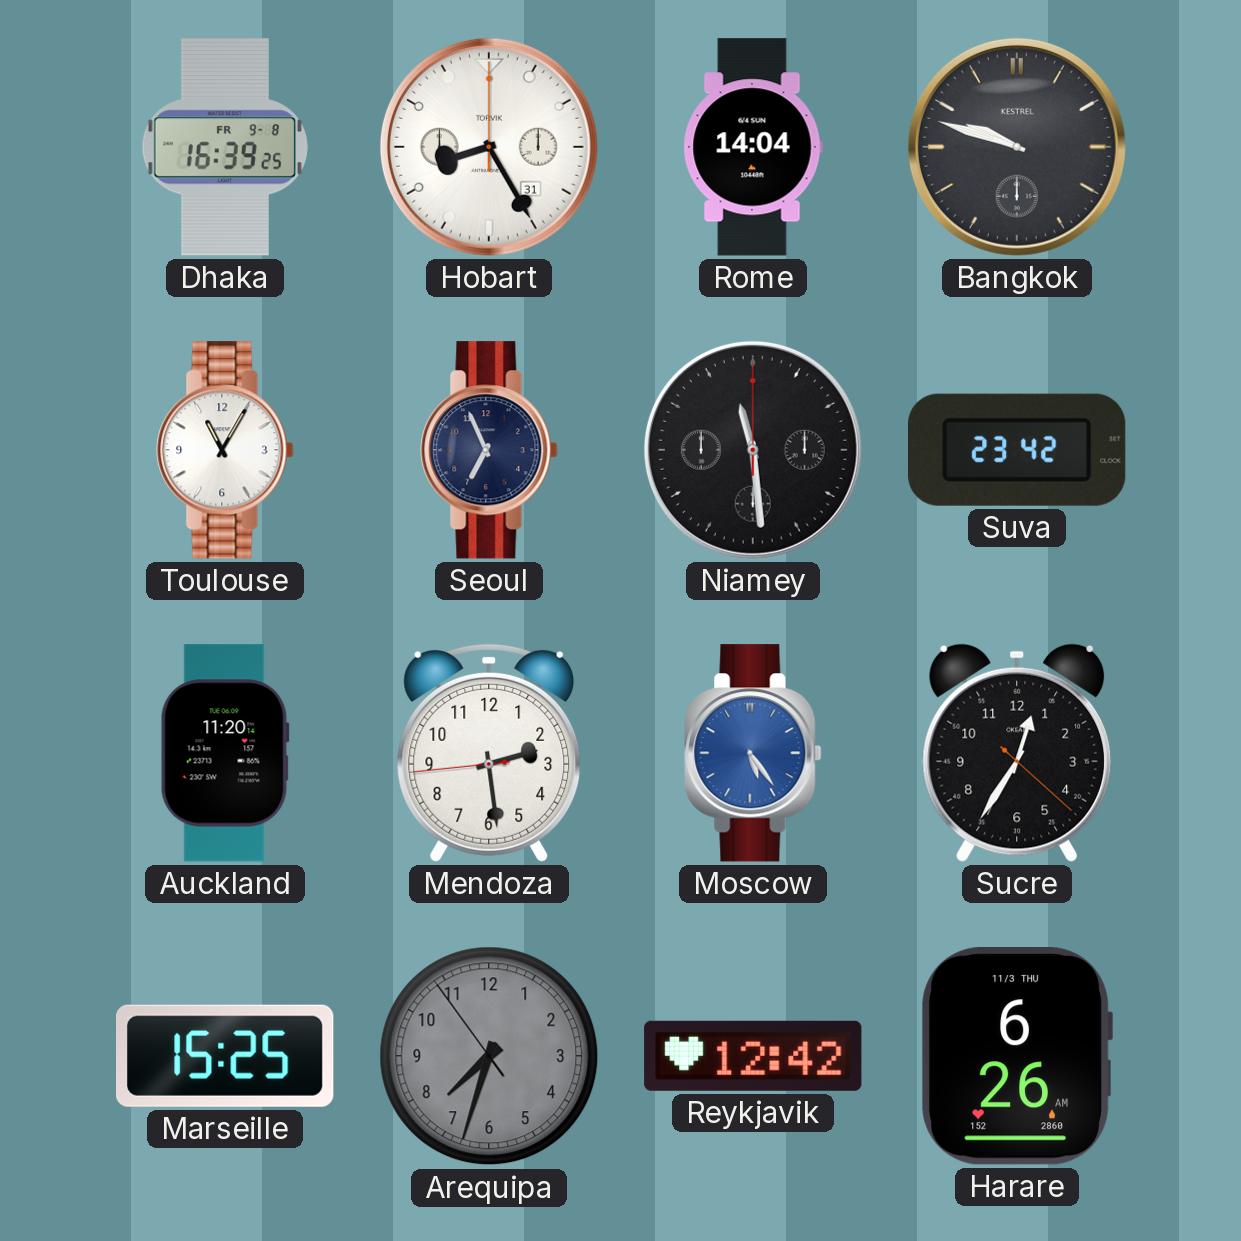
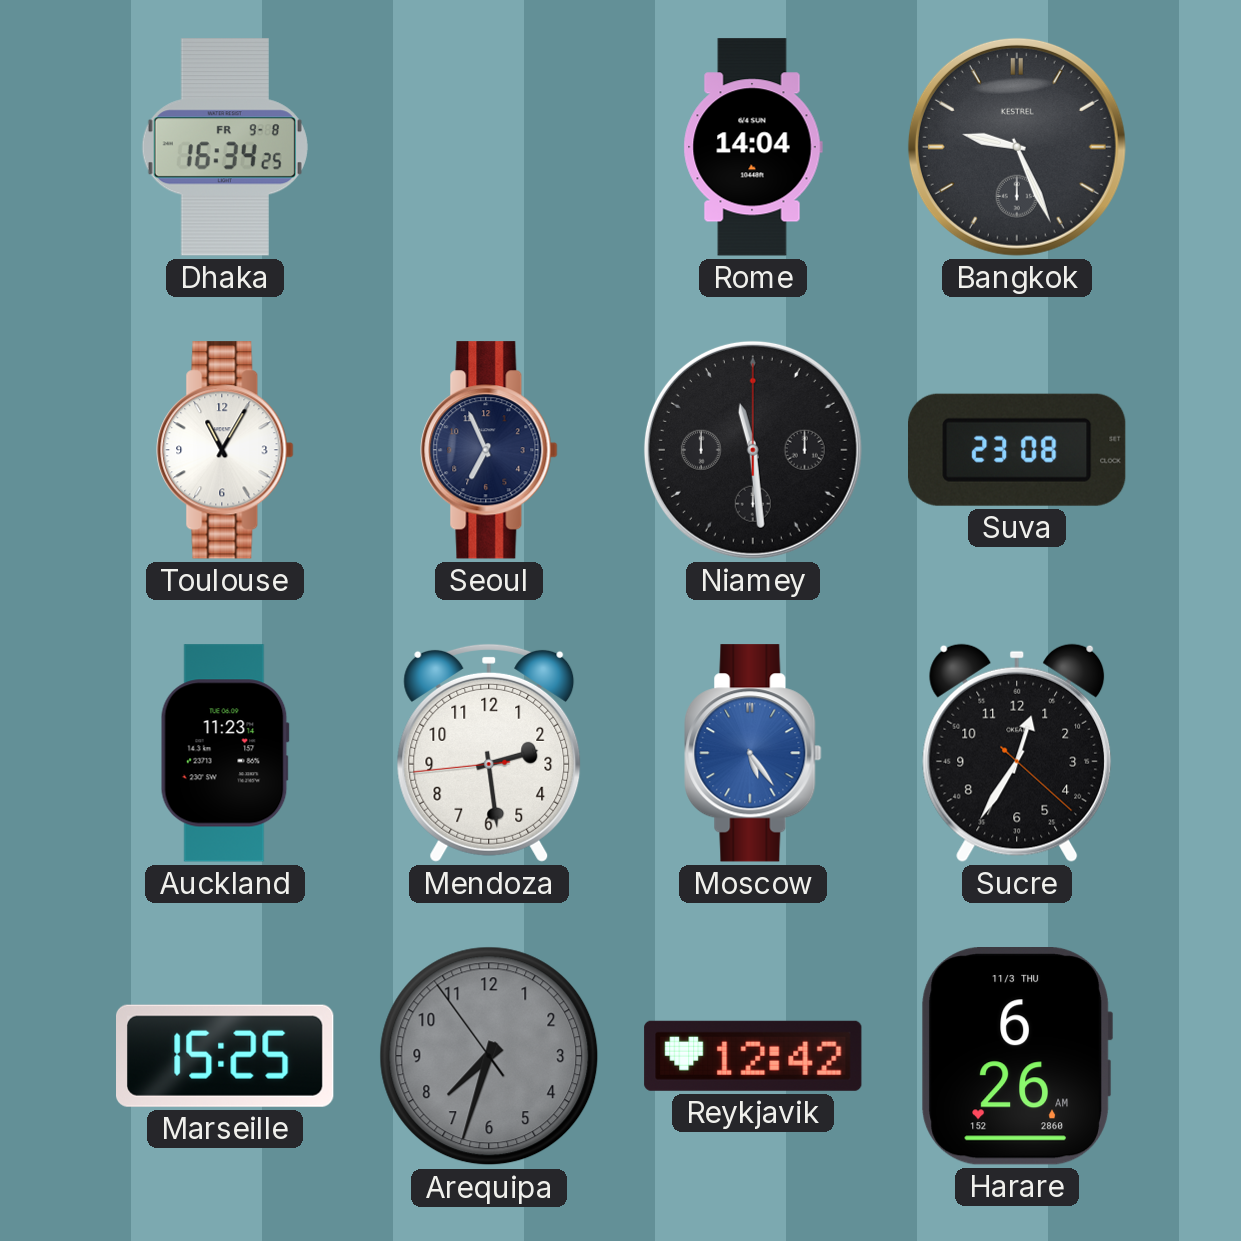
Dhaka: 16:39 -> 16:34 (225, 147)
Hobart: 8:25 -> none (489, 147)
Bangkok: 9:48 -> 9:26 (1017, 147)
Suva: 23:42 -> 23:08 (1018, 450)
Auckland: 11:20 -> 11:23 (225, 753)
